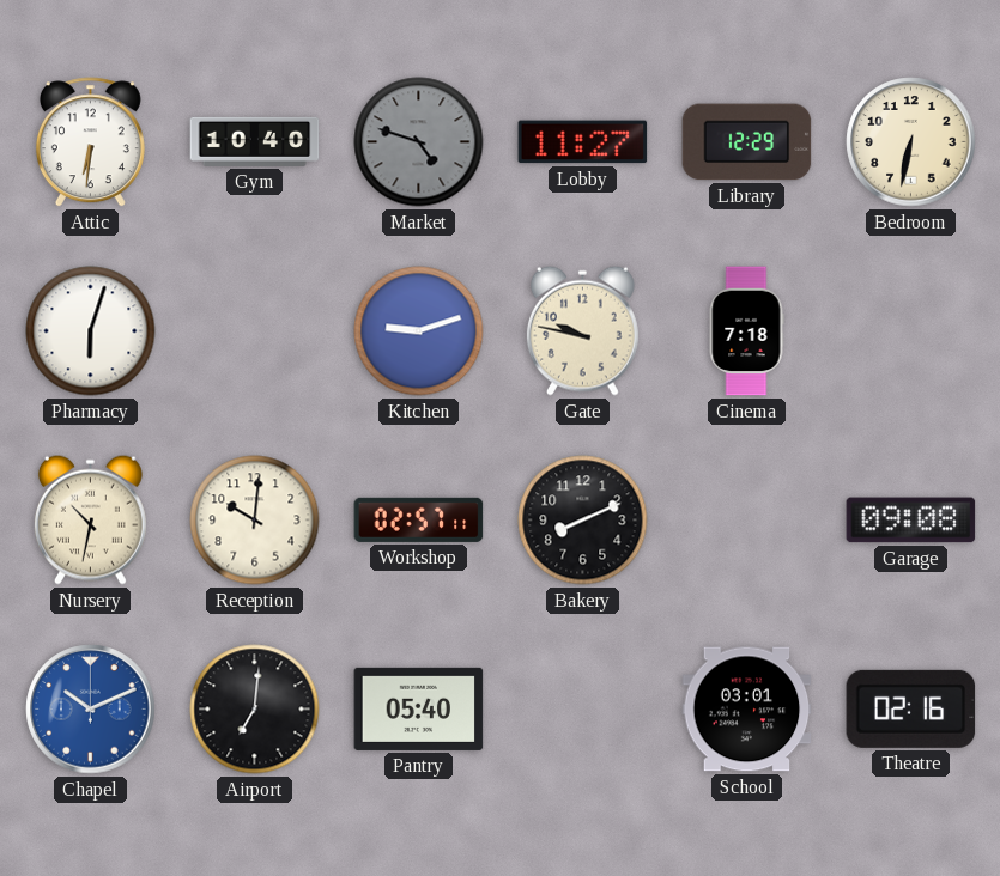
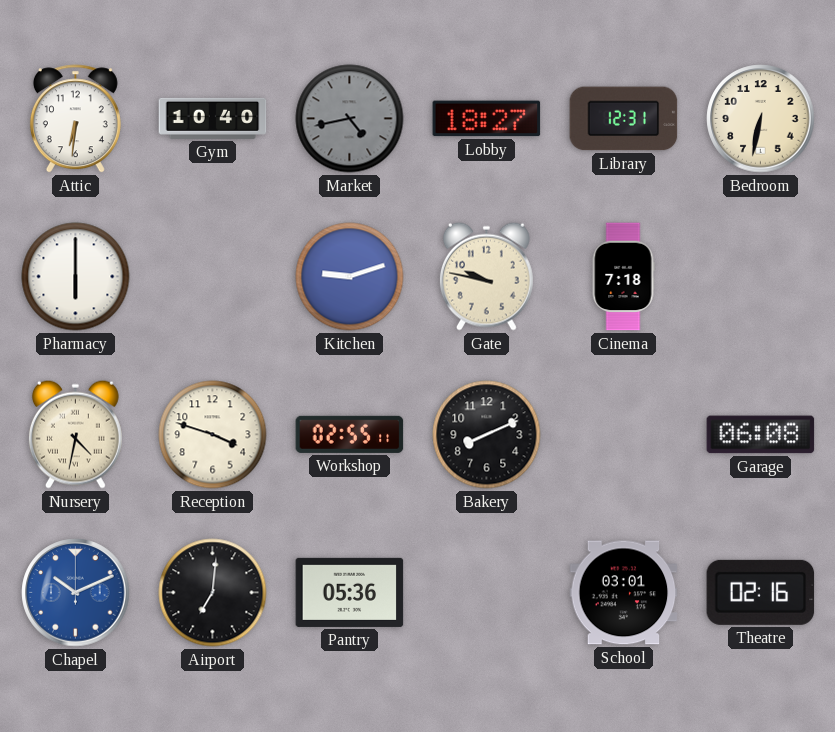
Market: 4:48 -> 4:43 (350, 119)
Lobby: 11:27 -> 18:27 (487, 119)
Library: 12:29 -> 12:31 (624, 119)
Pharmacy: 6:03 -> 6:00 (76, 277)
Nursery: 10:32 -> 4:32 (75, 434)
Reception: 10:01 -> 3:48 (213, 435)
Workshop: 02:57 -> 02:55 (350, 434)
Garage: 09:08 -> 06:08 (761, 435)
Pantry: 05:40 -> 05:36 (350, 592)
